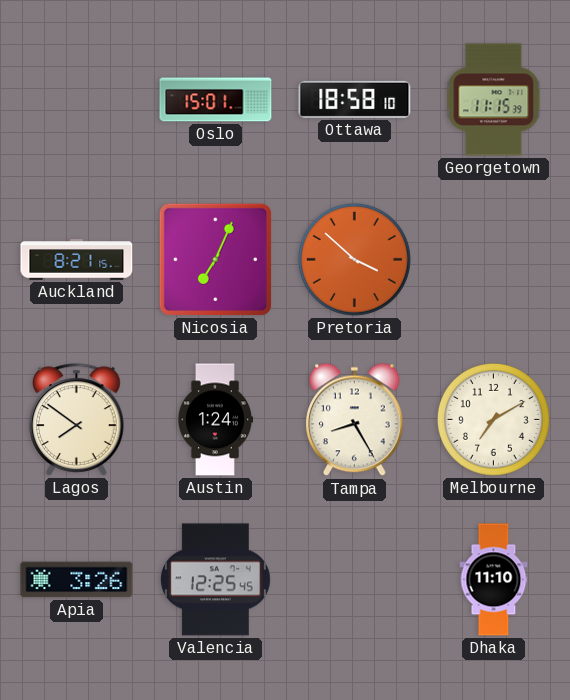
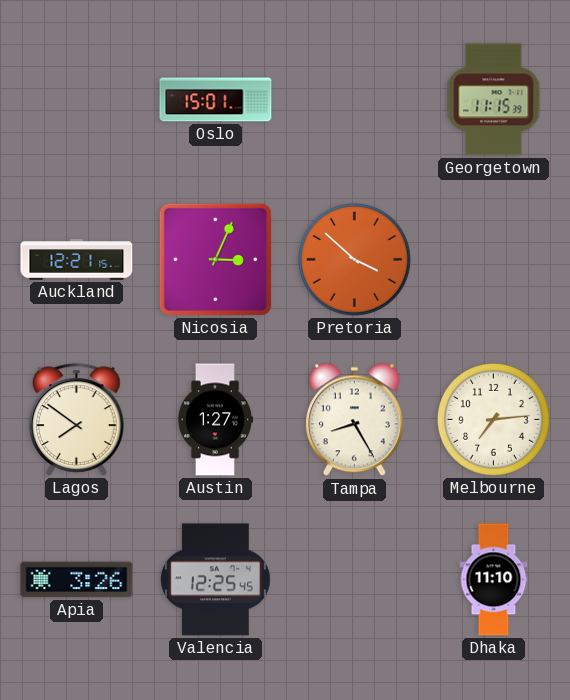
Ottawa: 18:58 -> none (355, 99)
Auckland: 8:21 -> 12:21 (77, 260)
Nicosia: 7:04 -> 3:04 (215, 259)
Austin: 1:24 -> 1:27 (214, 420)
Melbourne: 7:10 -> 7:14 (493, 419)
